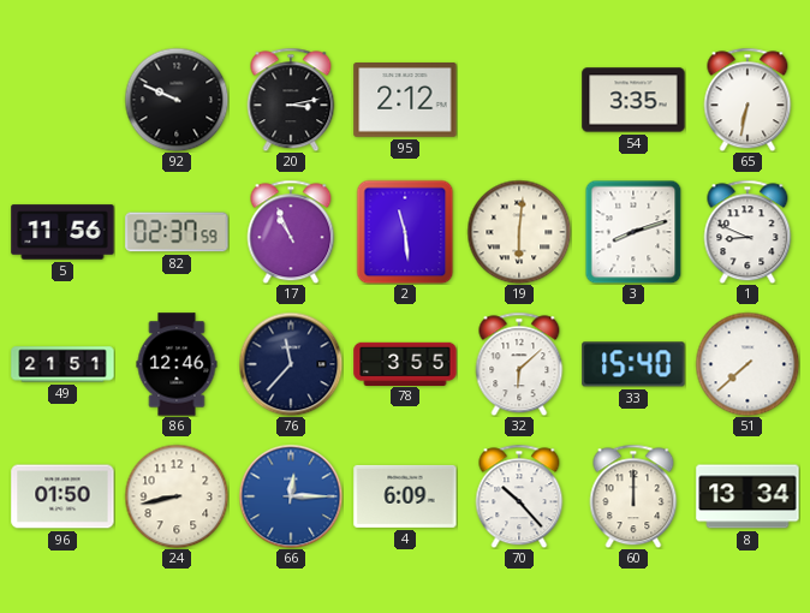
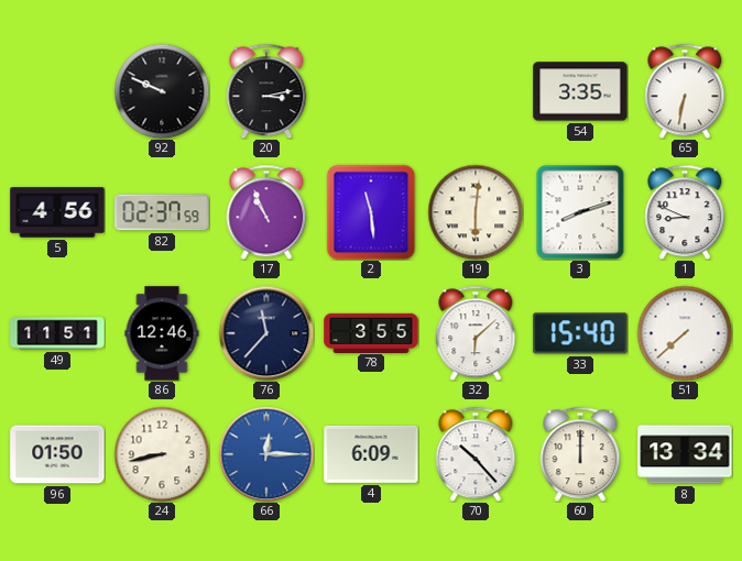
95: 2:12 -> none (405, 101)
5: 11:56 -> 4:56 (57, 212)
49: 21:51 -> 11:51 (57, 333)
